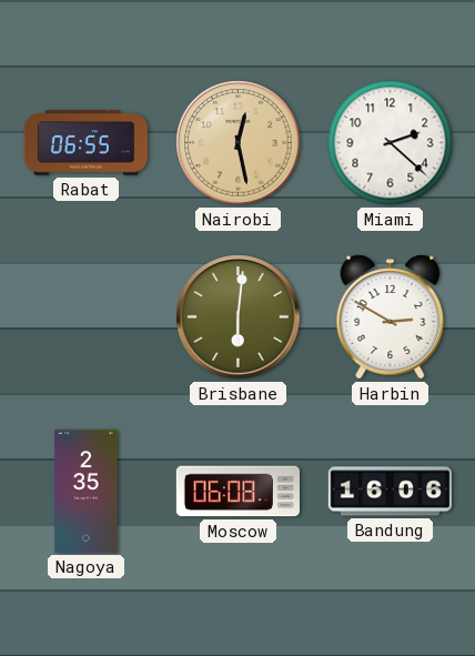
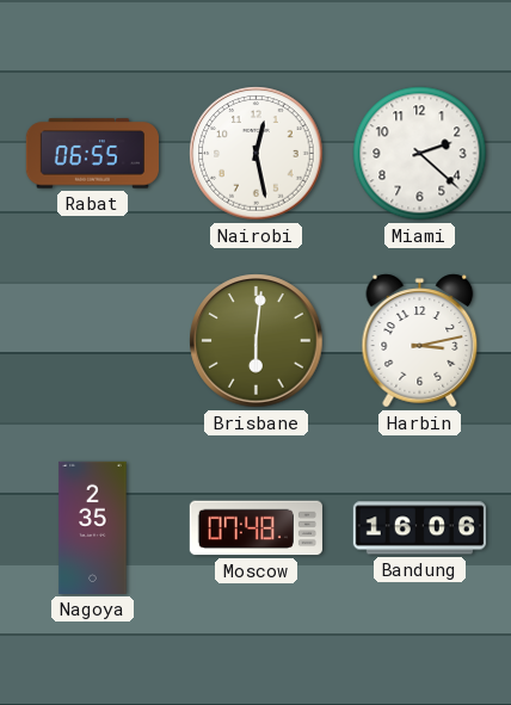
Nairobi dial: champagne -> white (257, 154)
Harbin: 2:50 -> 3:13 (420, 341)
Moscow: 06:08 -> 07:48 (255, 528)
